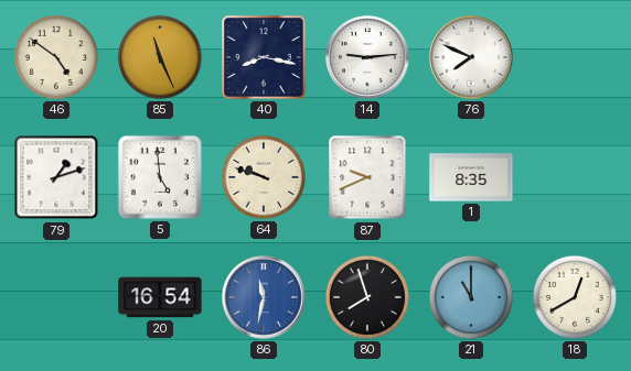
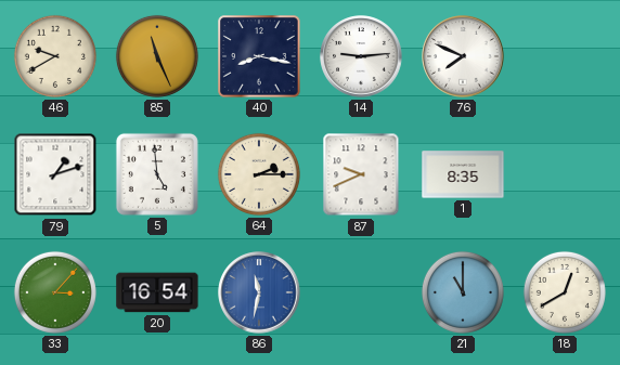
46: 4:51 -> 9:40 (55, 56)
64: 9:48 -> 2:15 (259, 174)
33: none -> 3:07 (55, 292)
80: 7:57 -> none (367, 297)
